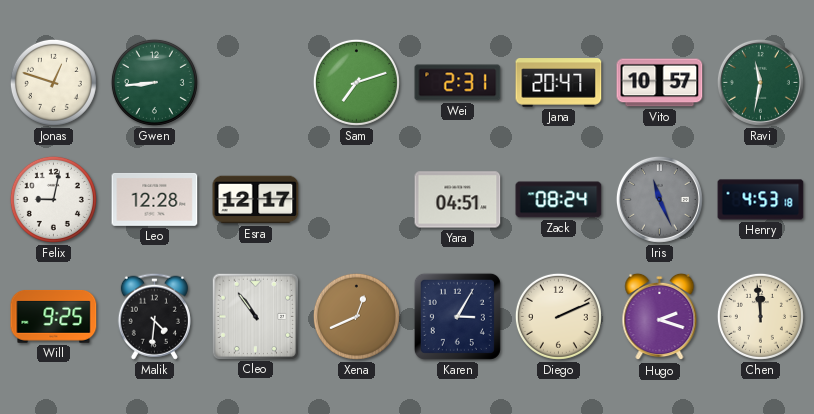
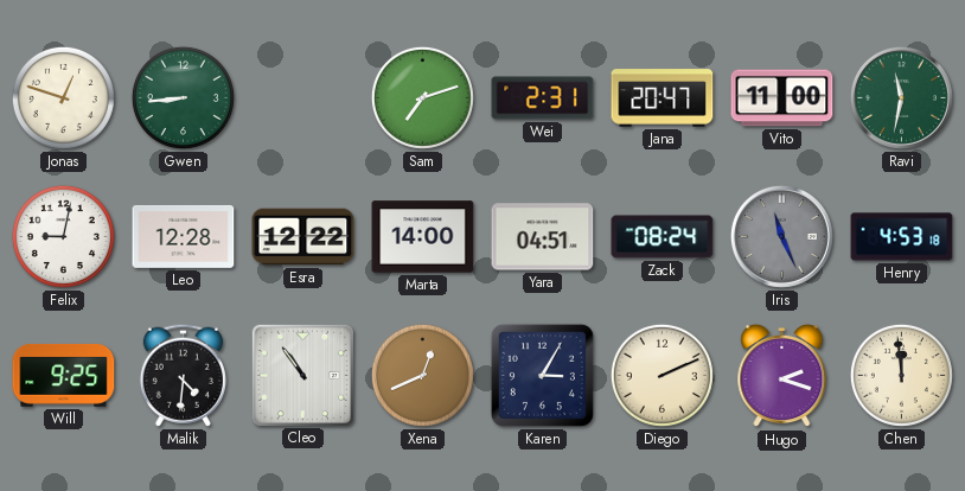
Vito: 10:57 -> 11:00 (782, 98)
Esra: 12:17 -> 12:22 (303, 237)
Marta: none -> 14:00 (423, 237)
